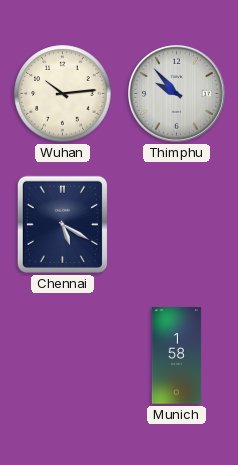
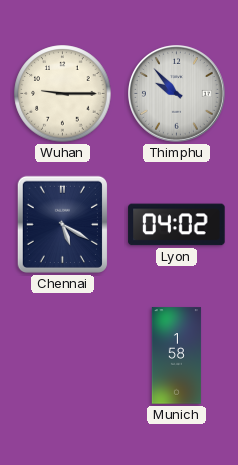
Wuhan: 10:14 -> 9:15 (63, 94)
Lyon: none -> 04:02 (177, 225)
